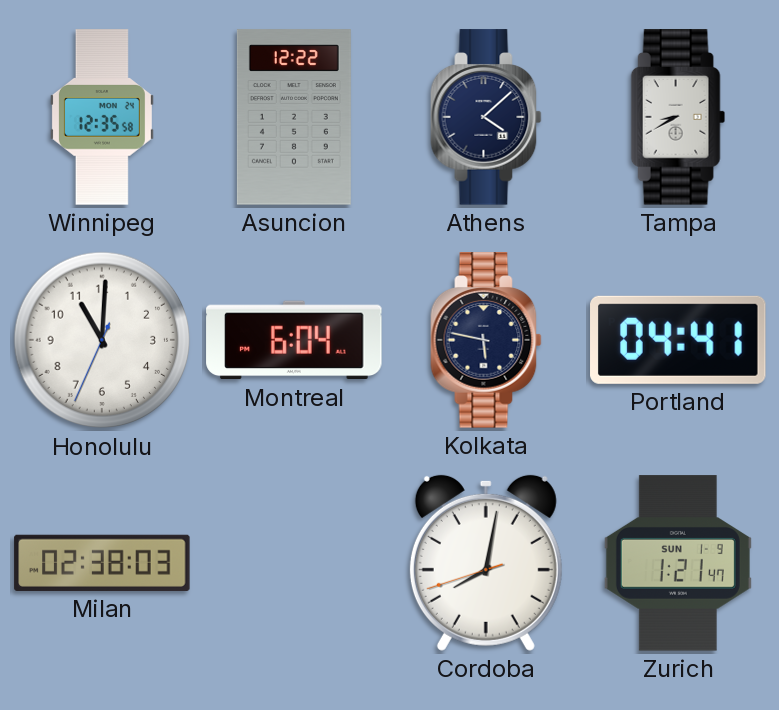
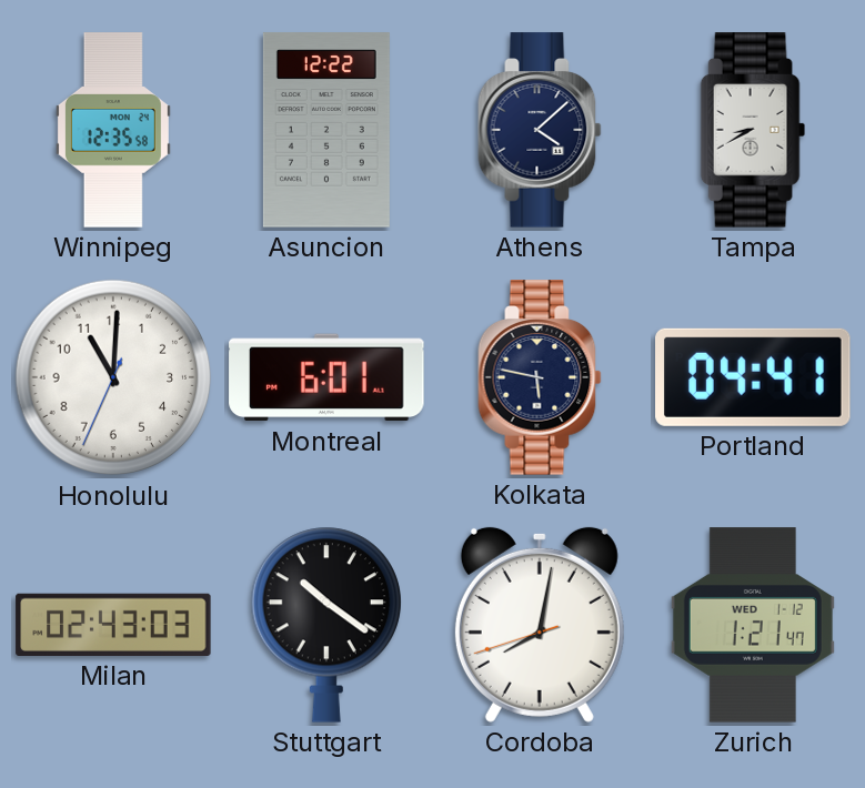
Montreal: 6:04 -> 6:01 (326, 377)
Milan: 02:38 -> 02:43 (113, 625)
Stuttgart: none -> 10:21 (326, 625)
Zurich date: SUN 1-9 -> WED 1-12 (753, 625)
